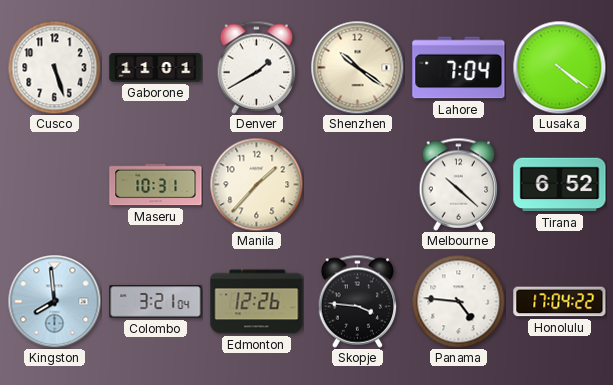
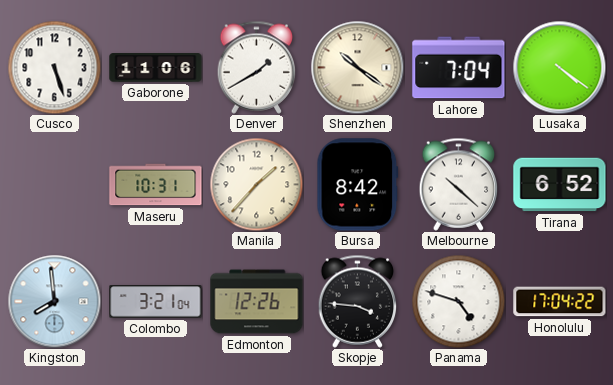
Gaborone: 11:01 -> 11:06 (156, 68)
Bursa: none -> 8:42 (358, 185)
Panama: 4:46 -> 4:48 (458, 301)
